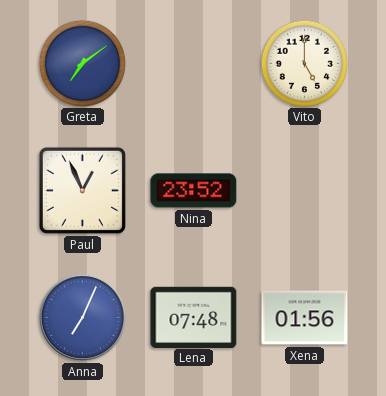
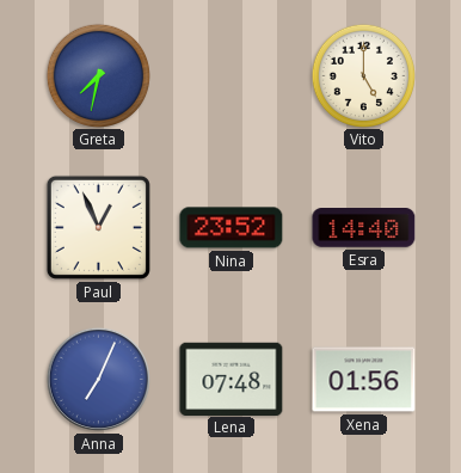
Greta: 7:09 -> 7:32 (98, 75)
Esra: none -> 14:40 (364, 228)
